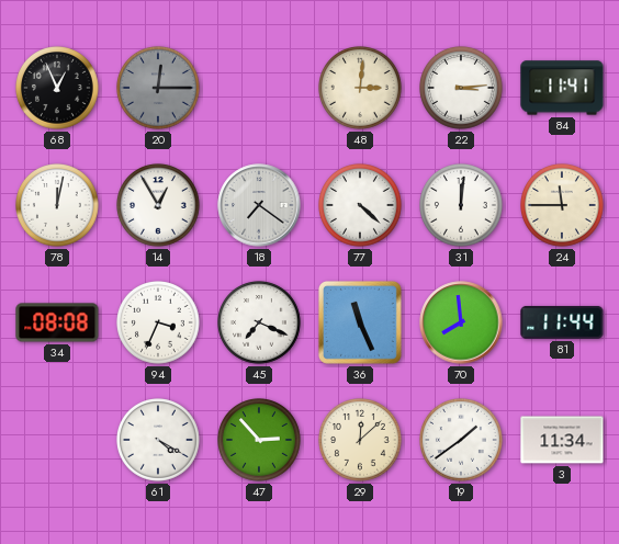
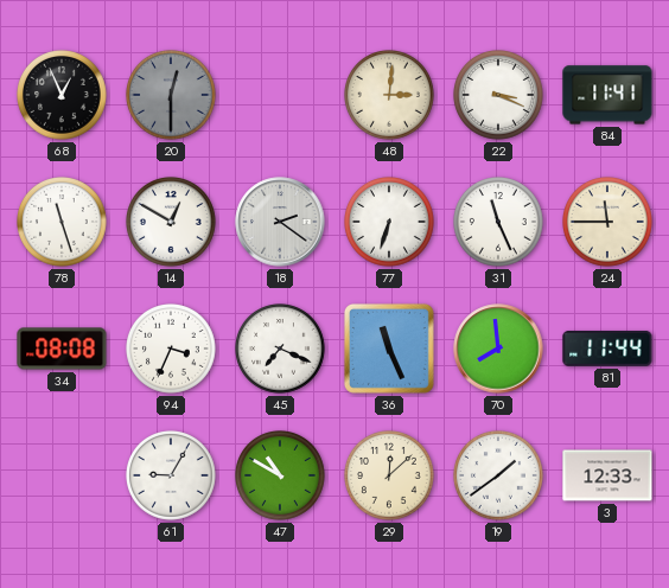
20: 12:15 -> 12:30 (172, 96)
22: 3:14 -> 3:19 (499, 96)
78: 12:02 -> 11:27 (63, 223)
14: 12:55 -> 12:50 (172, 223)
18: 7:21 -> 2:21 (280, 222)
77: 4:22 -> 6:33 (390, 223)
31: 12:01 -> 11:26 (499, 223)
61: 4:20 -> 9:05 (172, 477)
47: 2:53 -> 10:50 (281, 477)
3: 11:34 -> 12:33 (607, 475)
